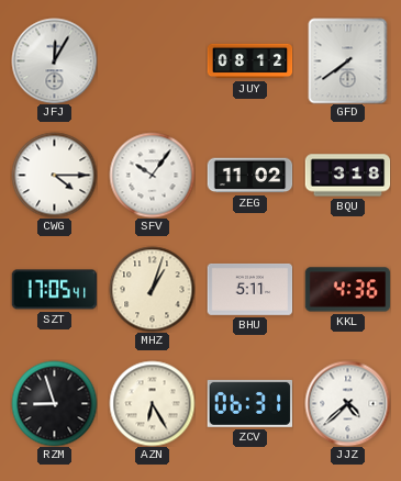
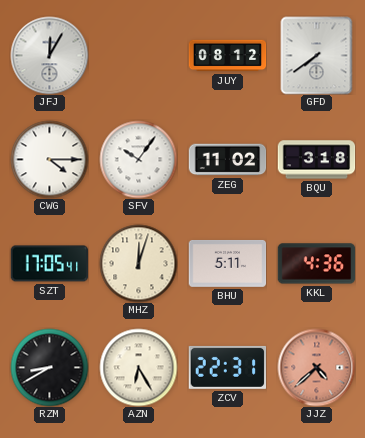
MHZ: 1:03 -> 12:03 (138, 263)
RZM: 8:57 -> 8:40 (49, 367)
ZCV: 06:31 -> 22:31 (227, 367)
JJZ dial: white -> salmon (316, 367)
